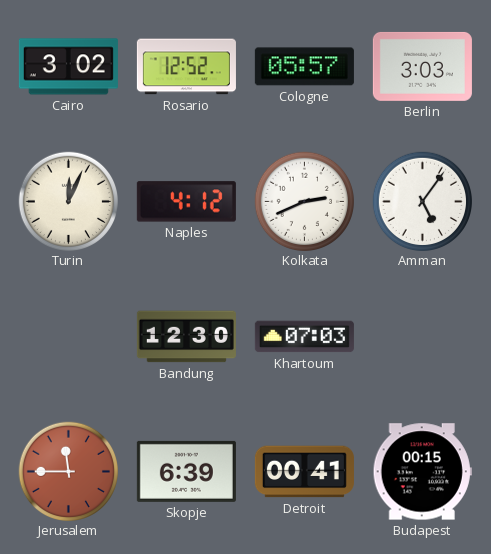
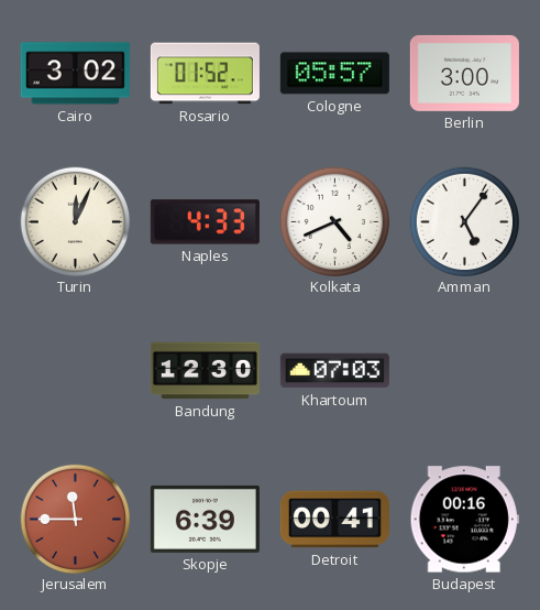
Rosario: 12:52 -> 01:52 (205, 74)
Berlin: 3:03 -> 3:00 (464, 73)
Naples: 4:12 -> 4:33 (205, 222)
Kolkata: 2:41 -> 4:41 (334, 221)
Budapest: 00:15 -> 00:16 (464, 520)
